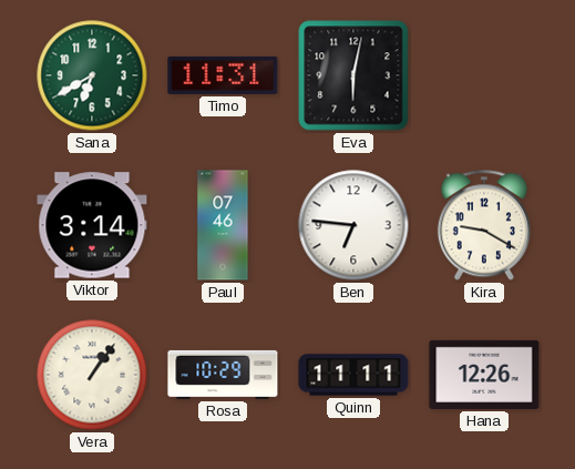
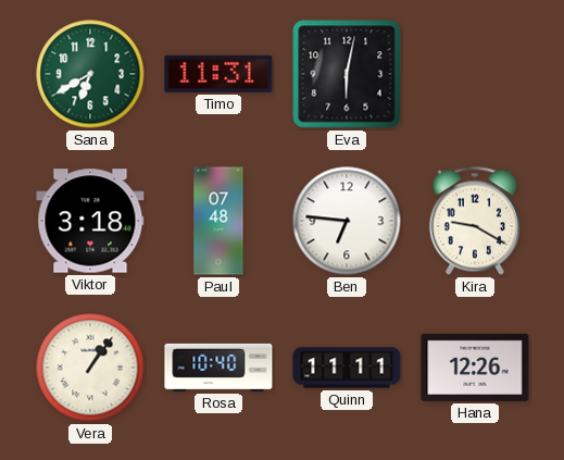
Viktor: 3:14 -> 3:18 (90, 221)
Paul: 07:46 -> 07:48 (218, 221)
Rosa: 10:29 -> 10:40 (218, 368)
